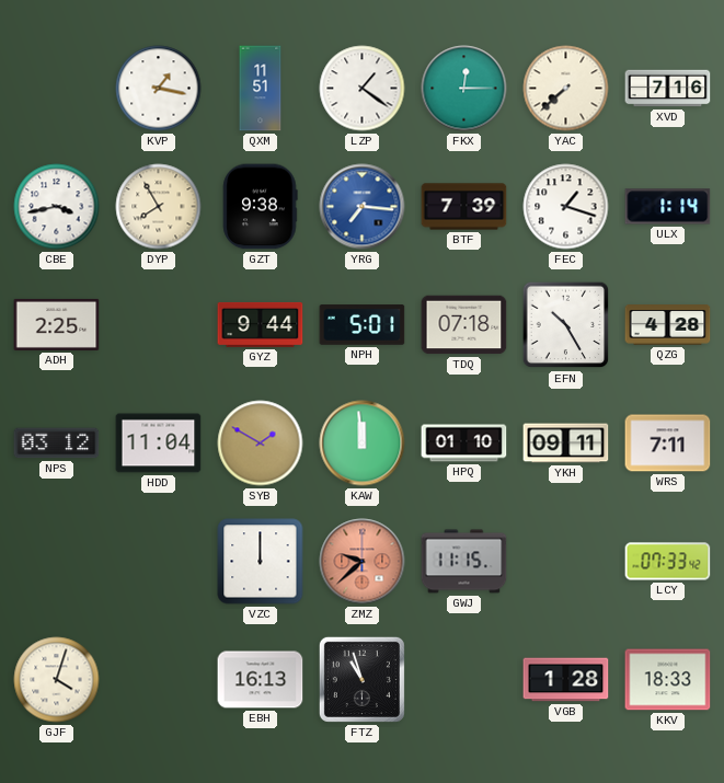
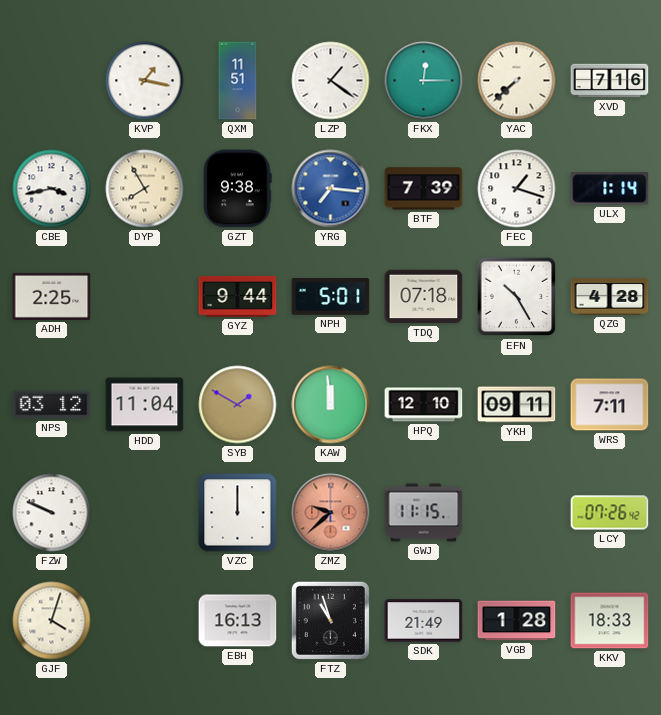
HPQ: 01:10 -> 12:10 (424, 405)
FZW: none -> 9:49 (52, 513)
LCY: 07:33 -> 07:26 (610, 513)
SDK: none -> 21:49 (424, 621)
